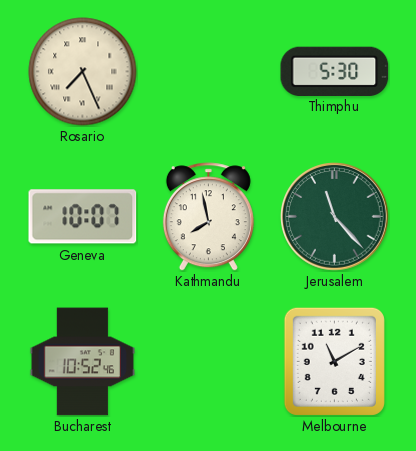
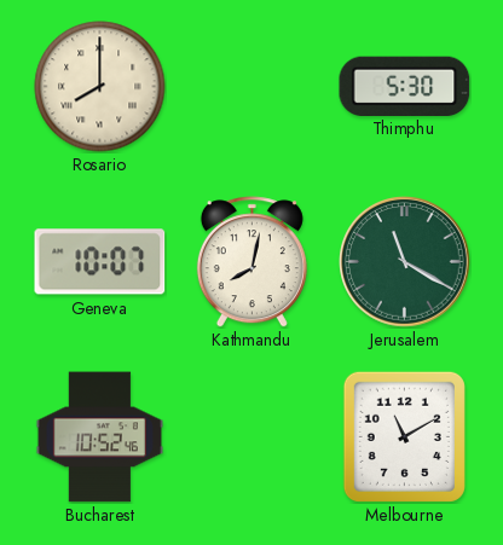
Rosario: 7:26 -> 8:00 (100, 87)
Kathmandu: 7:58 -> 8:02 (251, 262)
Jerusalem: 11:23 -> 11:20 (405, 262)
